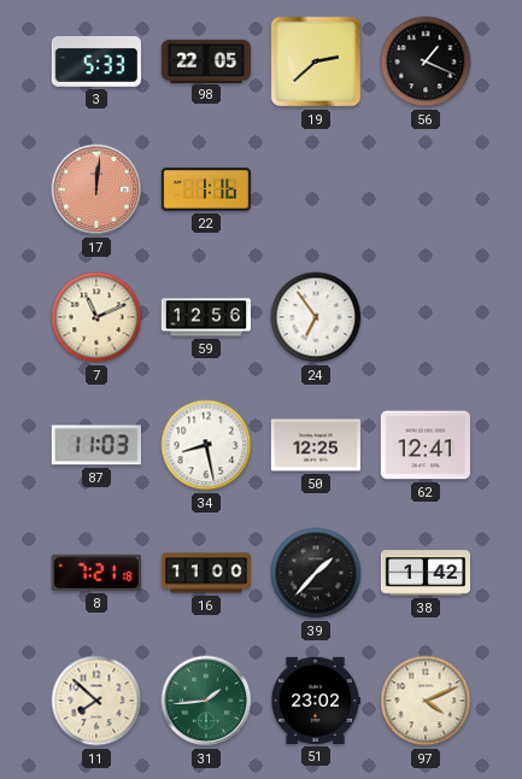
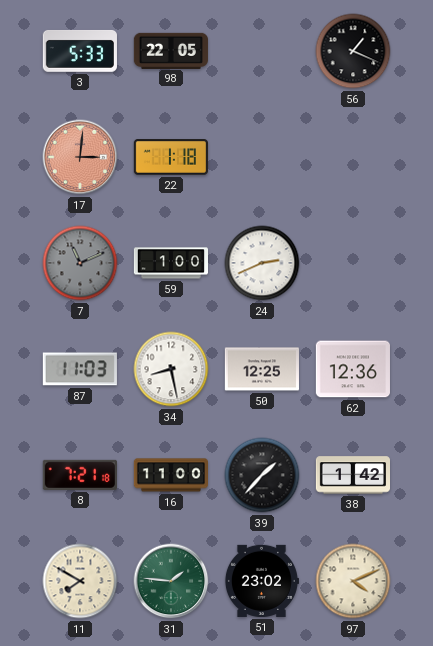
19: 2:38 -> none (316, 61)
17: 12:01 -> 3:01 (80, 157)
22: 1:16 -> 1:18 (170, 157)
7 dial: cream -> grey (80, 263)
59: 12:56 -> 1:00 (170, 263)
24: 6:54 -> 2:41 (262, 263)
62: 12:41 -> 12:36 (353, 369)
11: 7:52 -> 7:50 (80, 581)
31: 1:44 -> 1:46 (171, 581)
